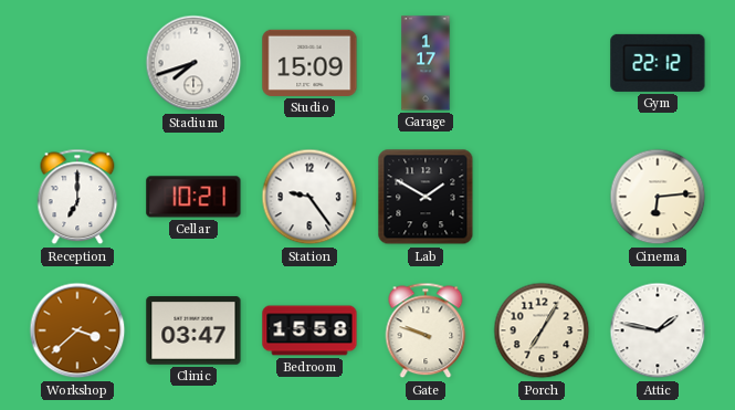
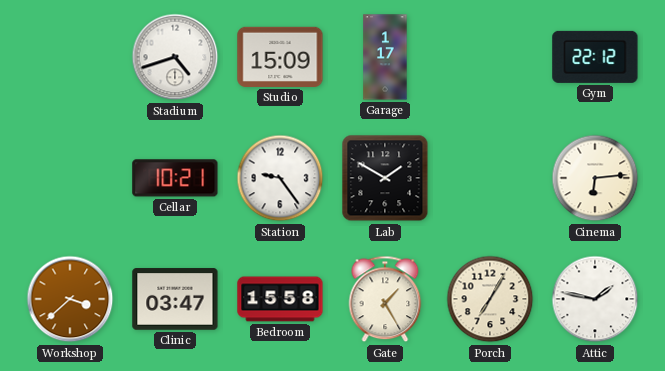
Stadium: 7:42 -> 4:42 (175, 57)
Reception: 7:00 -> none (77, 197)
Gate: 9:48 -> 1:25 (385, 299)
